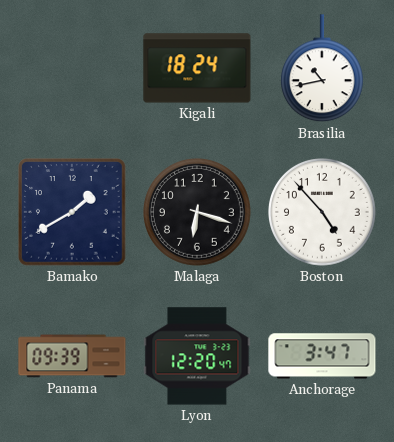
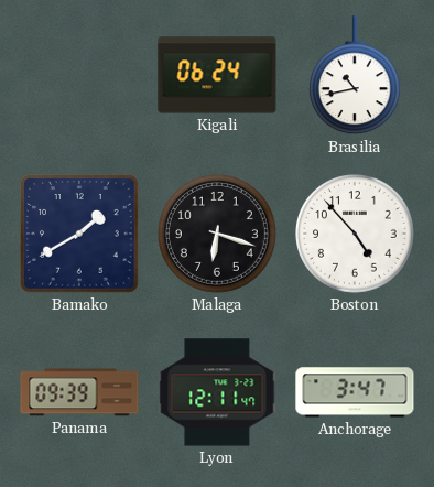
Kigali: 18:24 -> 06:24 (217, 75)
Lyon: 12:20 -> 12:11 (217, 392)
